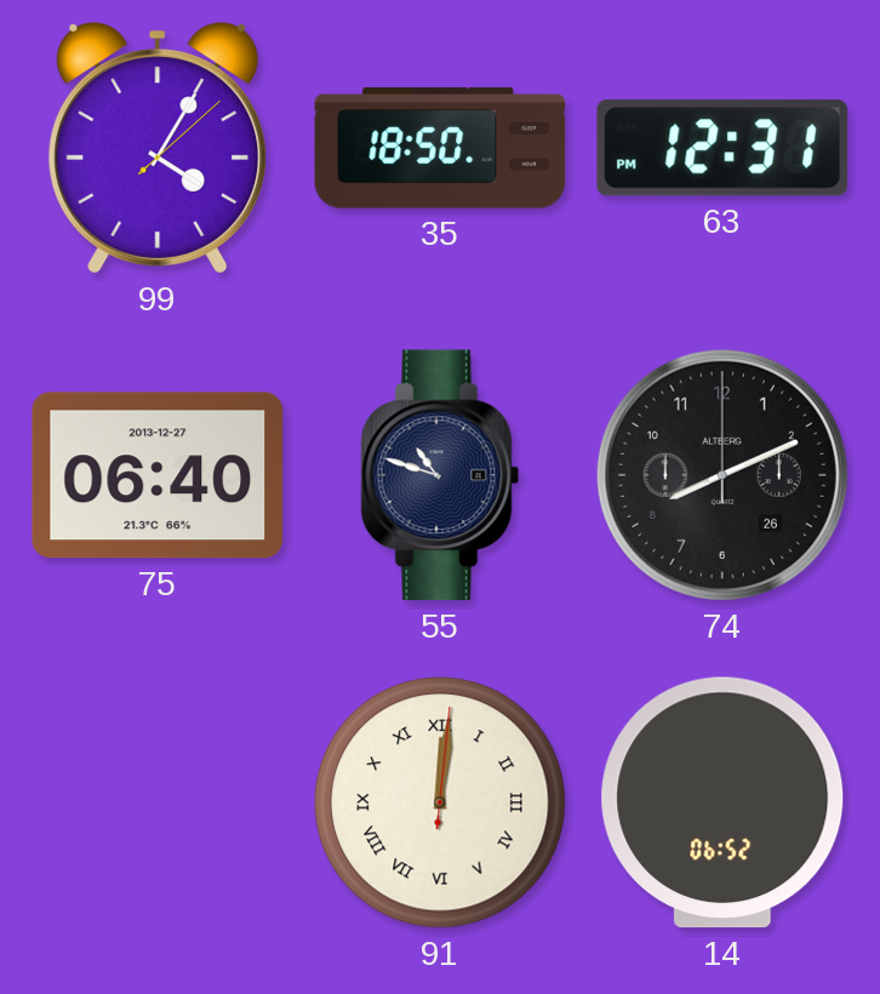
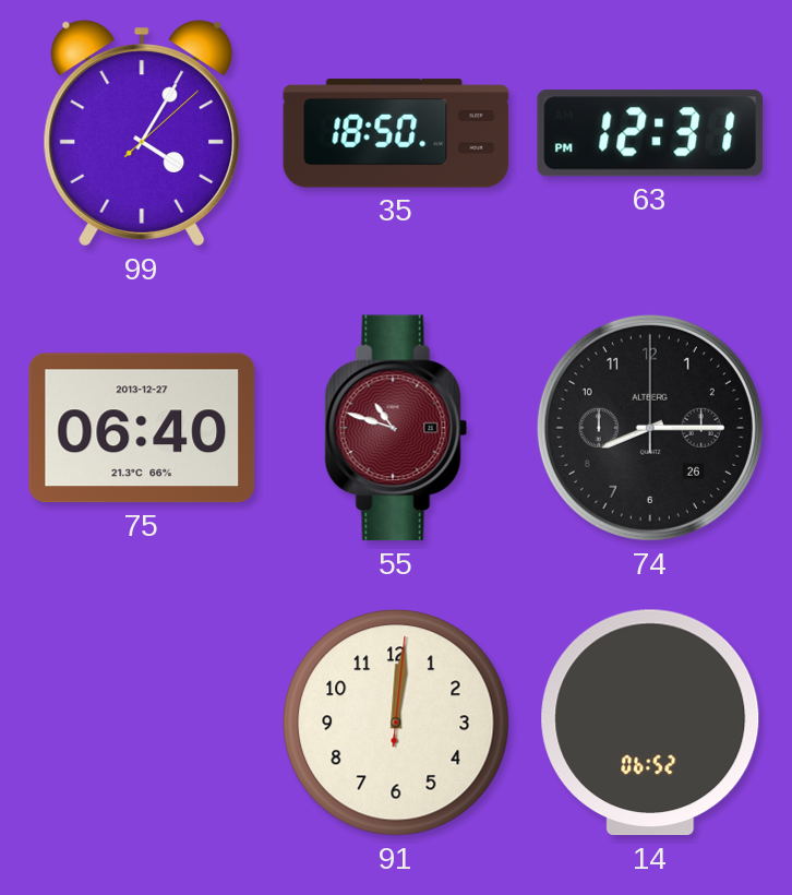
55 dial: navy -> burgundy (396, 428)
74: 8:11 -> 8:15 (650, 428)
91 numerals: Roman -> Arabic (396, 723)
